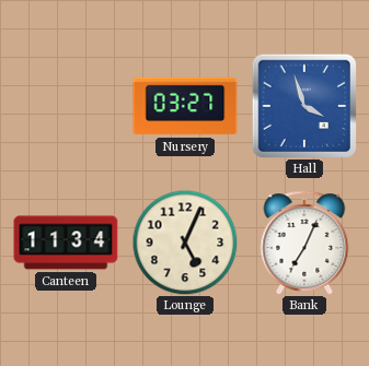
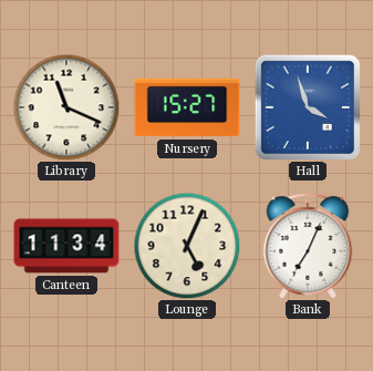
Library: none -> 11:19 (66, 107)
Nursery: 03:27 -> 15:27 (187, 107)
